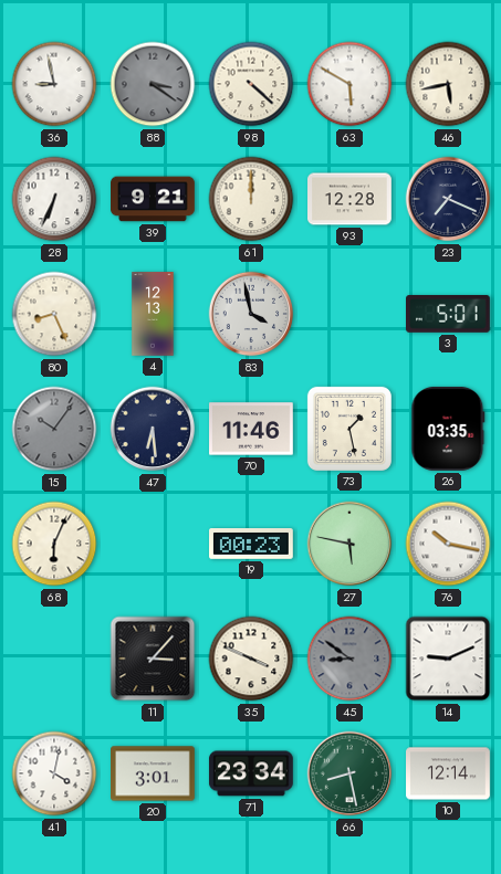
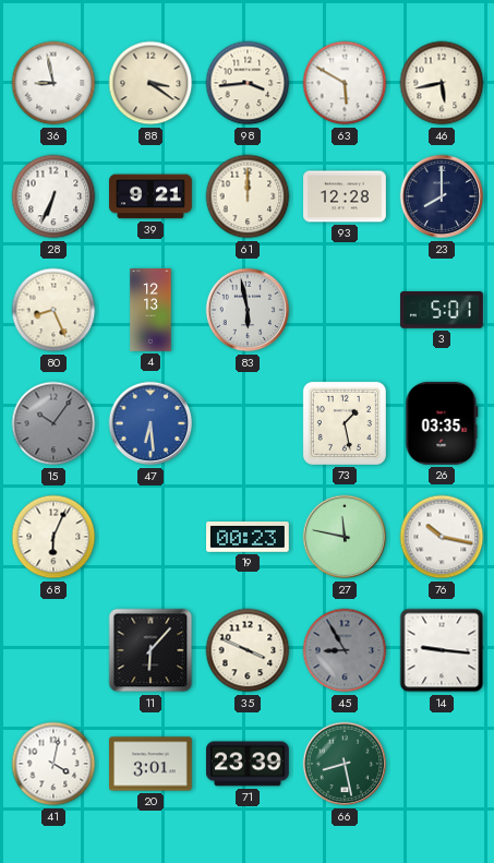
88 dial: grey -> cream (150, 83)
98: 4:22 -> 3:44 (248, 83)
23: 7:19 -> 8:00 (442, 196)
83: 3:58 -> 5:58 (248, 310)
47 dial: navy -> blue (150, 423)
70: 11:46 -> none (252, 429)
27: 5:47 -> 11:47 (345, 537)
11: 3:07 -> 6:07 (150, 650)
45: 8:51 -> 8:55 (345, 650)
14: 9:11 -> 9:16 (442, 650)
71: 23:34 -> 23:39 (248, 764)
10: 12:14 -> none (449, 773)
